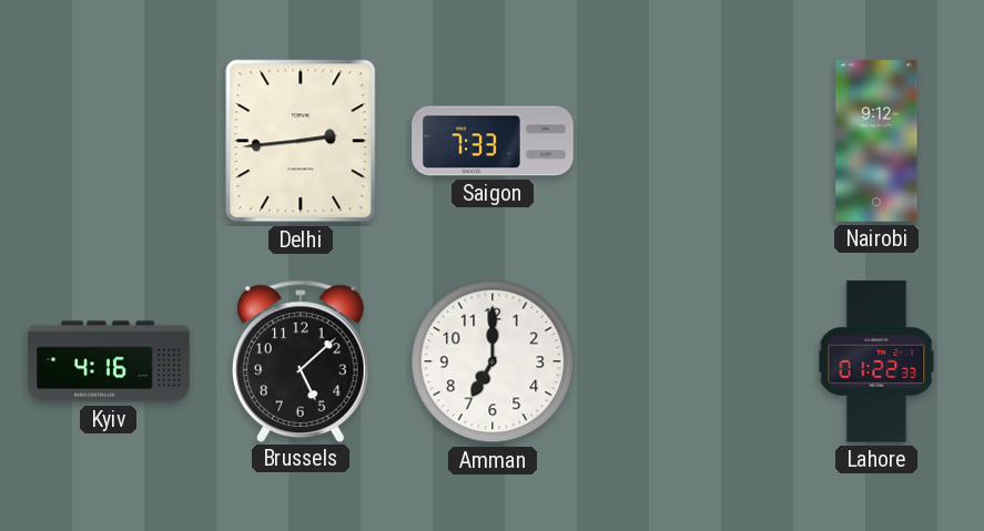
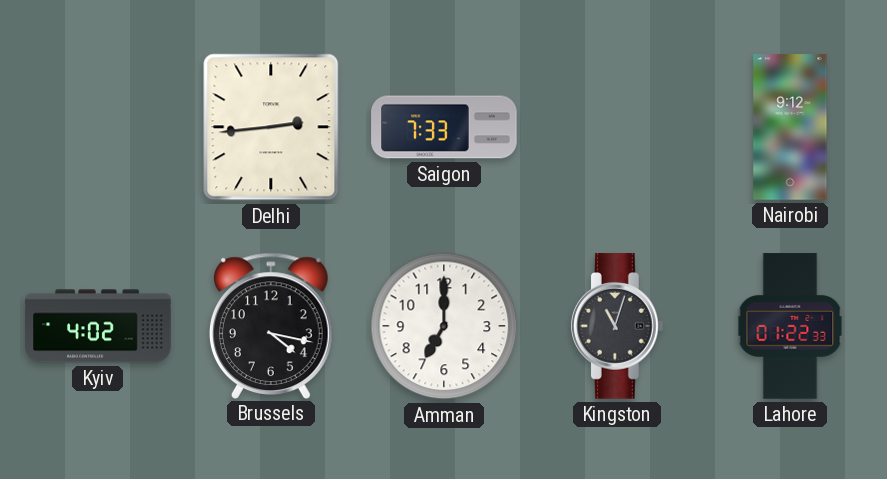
Kyiv: 4:16 -> 4:02 (98, 326)
Brussels: 5:08 -> 4:17 (271, 325)
Kingston: none -> 11:03 (617, 326)
